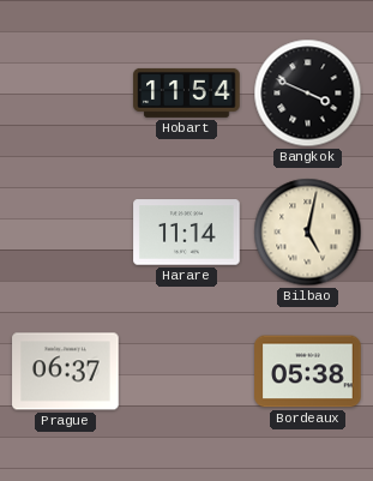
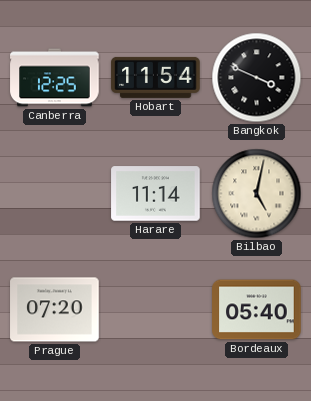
Canberra: none -> 12:25 (55, 78)
Prague: 06:37 -> 07:20 (55, 310)
Bordeaux: 05:38 -> 05:40 (257, 310)
